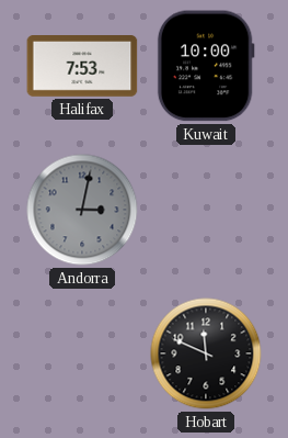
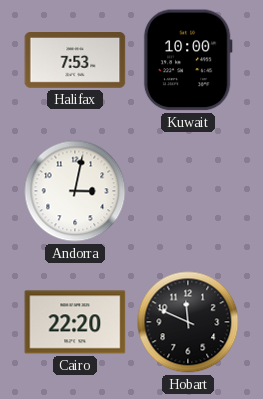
Andorra dial: grey -> white (75, 191)
Cairo: none -> 22:20 (75, 322)
